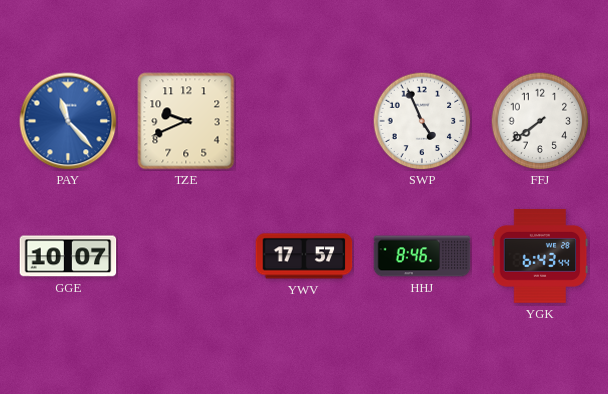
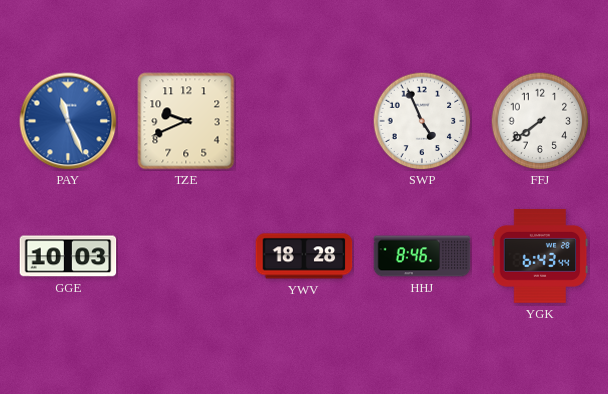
PAY: 11:23 -> 11:26 (68, 121)
GGE: 10:07 -> 10:03 (68, 256)
YWV: 17:57 -> 18:28 (304, 256)
